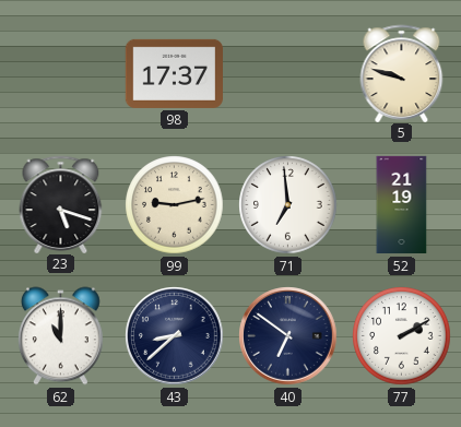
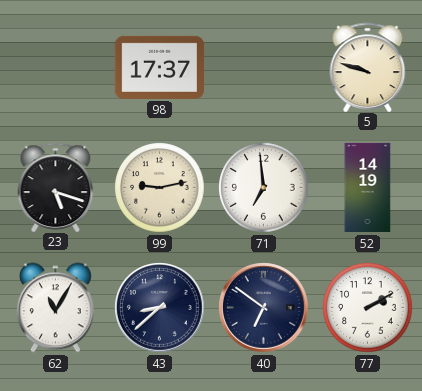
52: 21:19 -> 14:19 (368, 188)
62: 11:00 -> 11:05 (55, 308)
